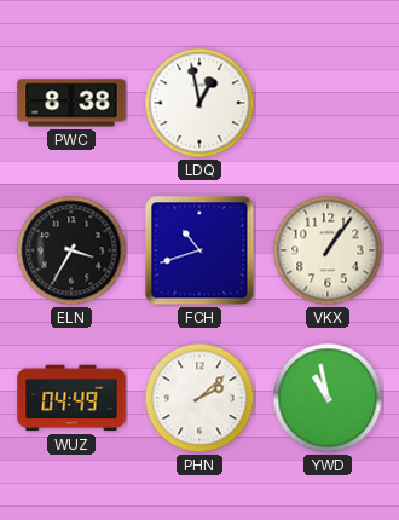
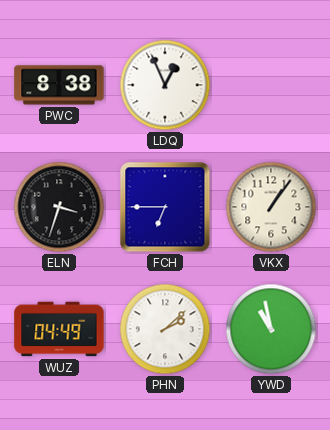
LDQ: 12:58 -> 12:56 (165, 85)
ELN: 3:35 -> 3:33 (59, 207)
FCH: 10:42 -> 6:45 (165, 207)
